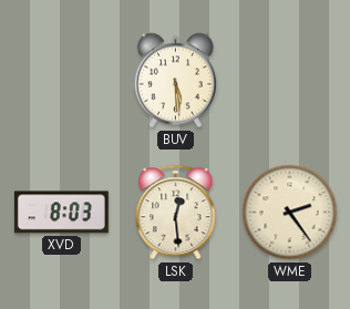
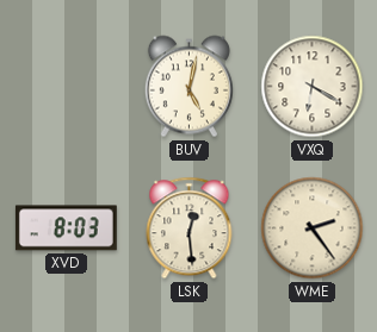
BUV: 5:29 -> 5:02 (188, 87)
VXQ: none -> 6:20 (313, 87)
